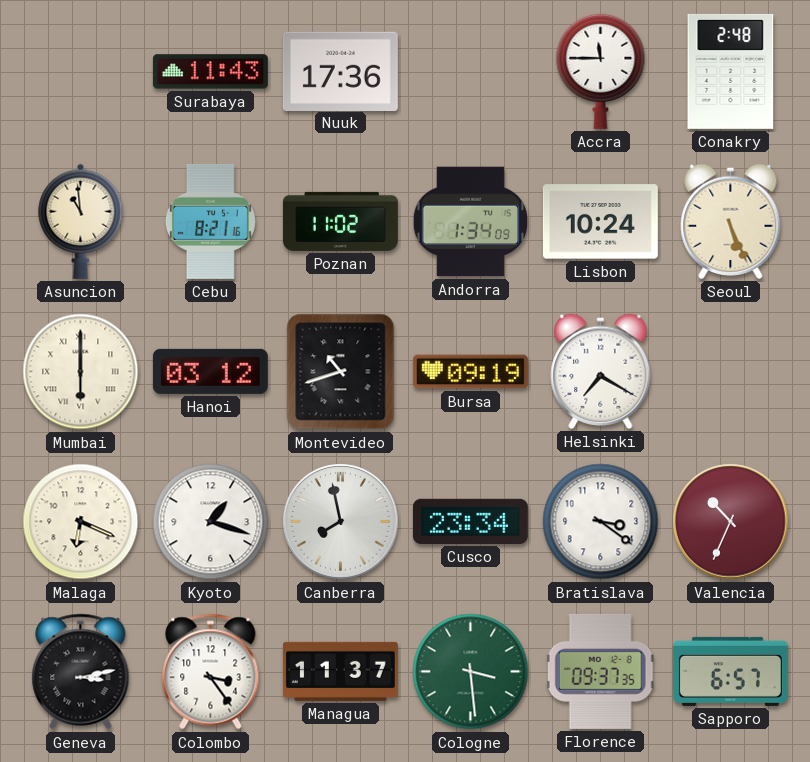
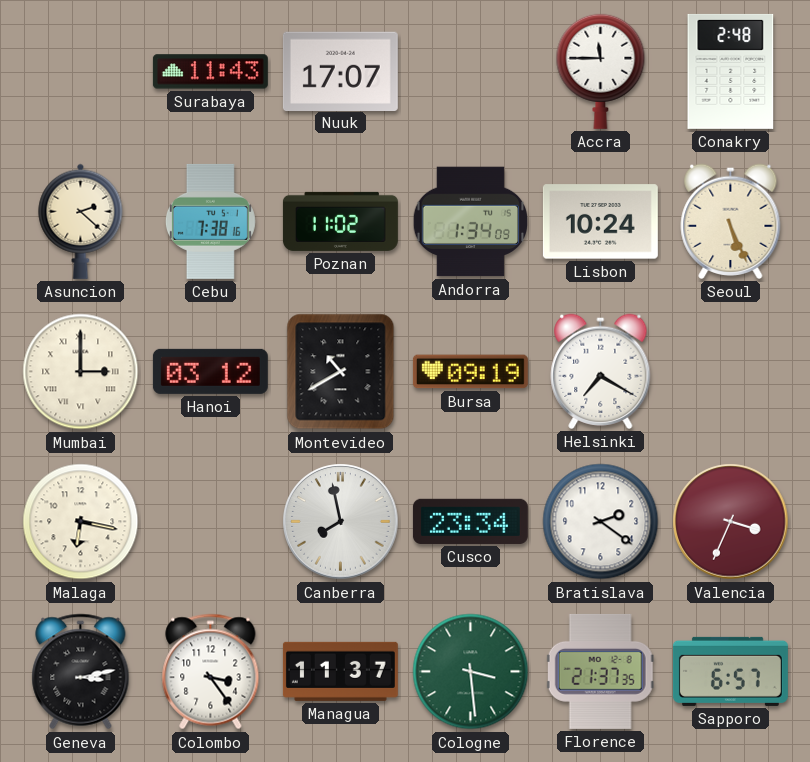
Nuuk: 17:36 -> 17:07 (340, 71)
Asuncion: 10:59 -> 2:22 (81, 221)
Cebu: 8:21 -> 7:38 (210, 221)
Mumbai: 6:00 -> 3:00 (81, 372)
Montevideo: 10:42 -> 10:40 (341, 372)
Malaga: 6:19 -> 6:17 (81, 522)
Kyoto: 1:18 -> none (211, 522)
Bratislava: 3:21 -> 2:21 (601, 522)
Valencia: 10:34 -> 3:34 (731, 522)
Florence: 09:37 -> 21:37 (600, 671)
